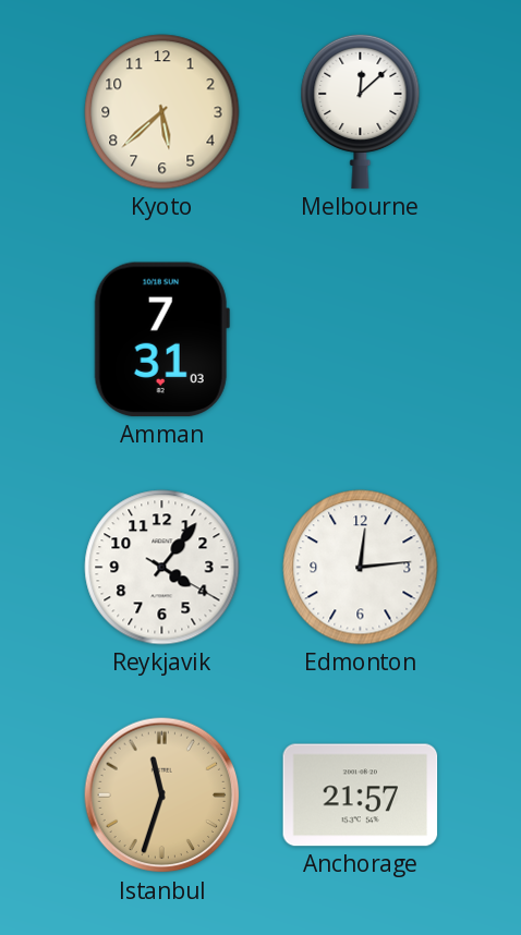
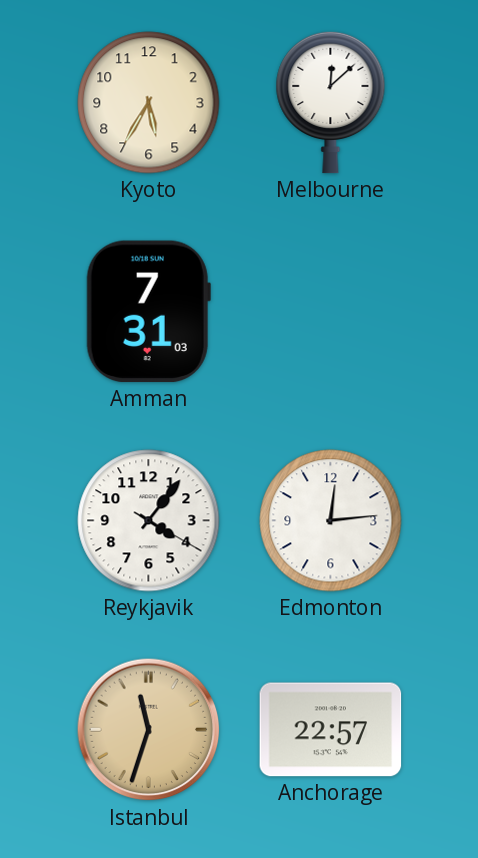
Kyoto: 5:38 -> 5:35 (149, 103)
Anchorage: 21:57 -> 22:57 (331, 730)
